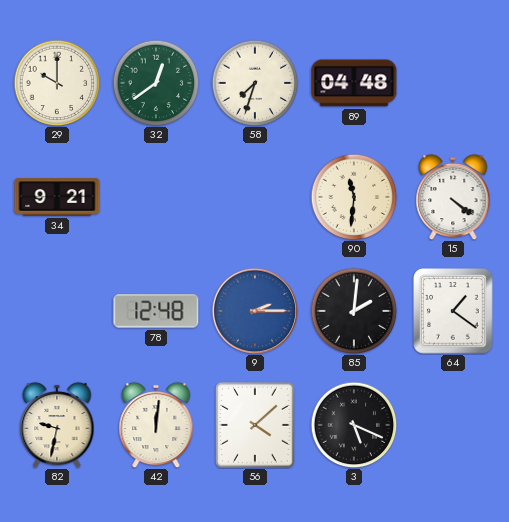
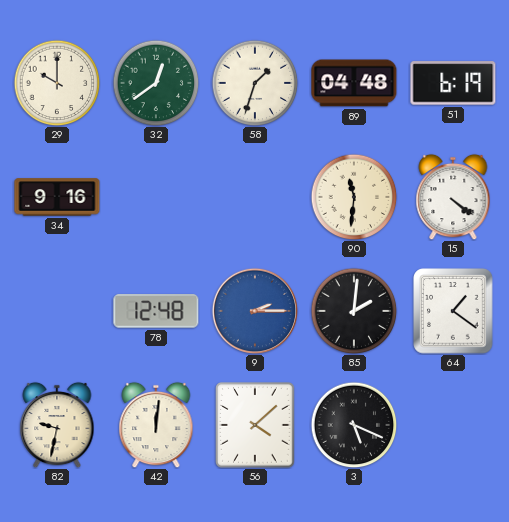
58: 7:33 -> 1:33 (255, 83)
51: none -> 6:19 (453, 83)
34: 9:21 -> 9:16 (57, 197)
